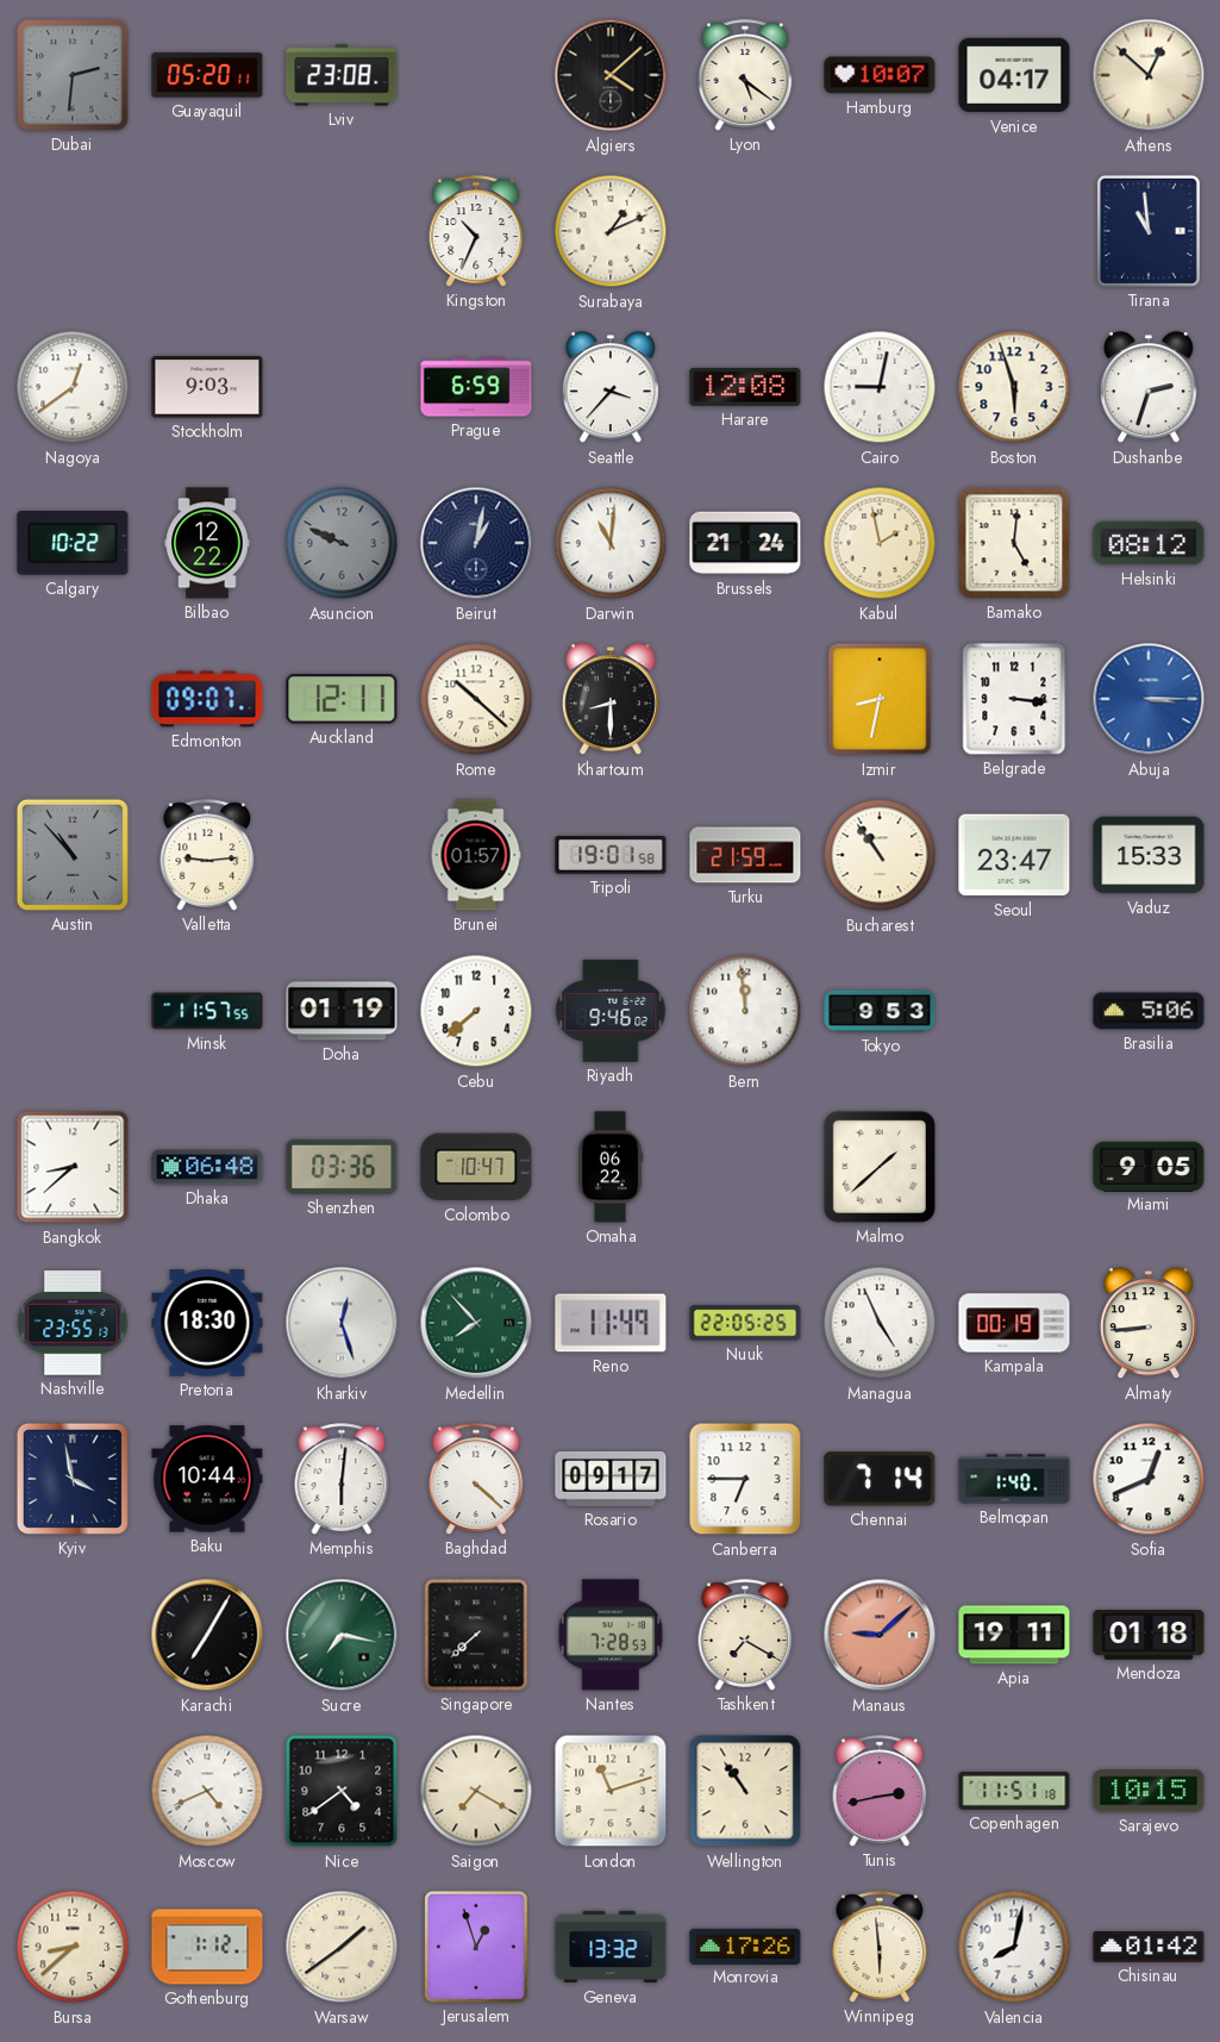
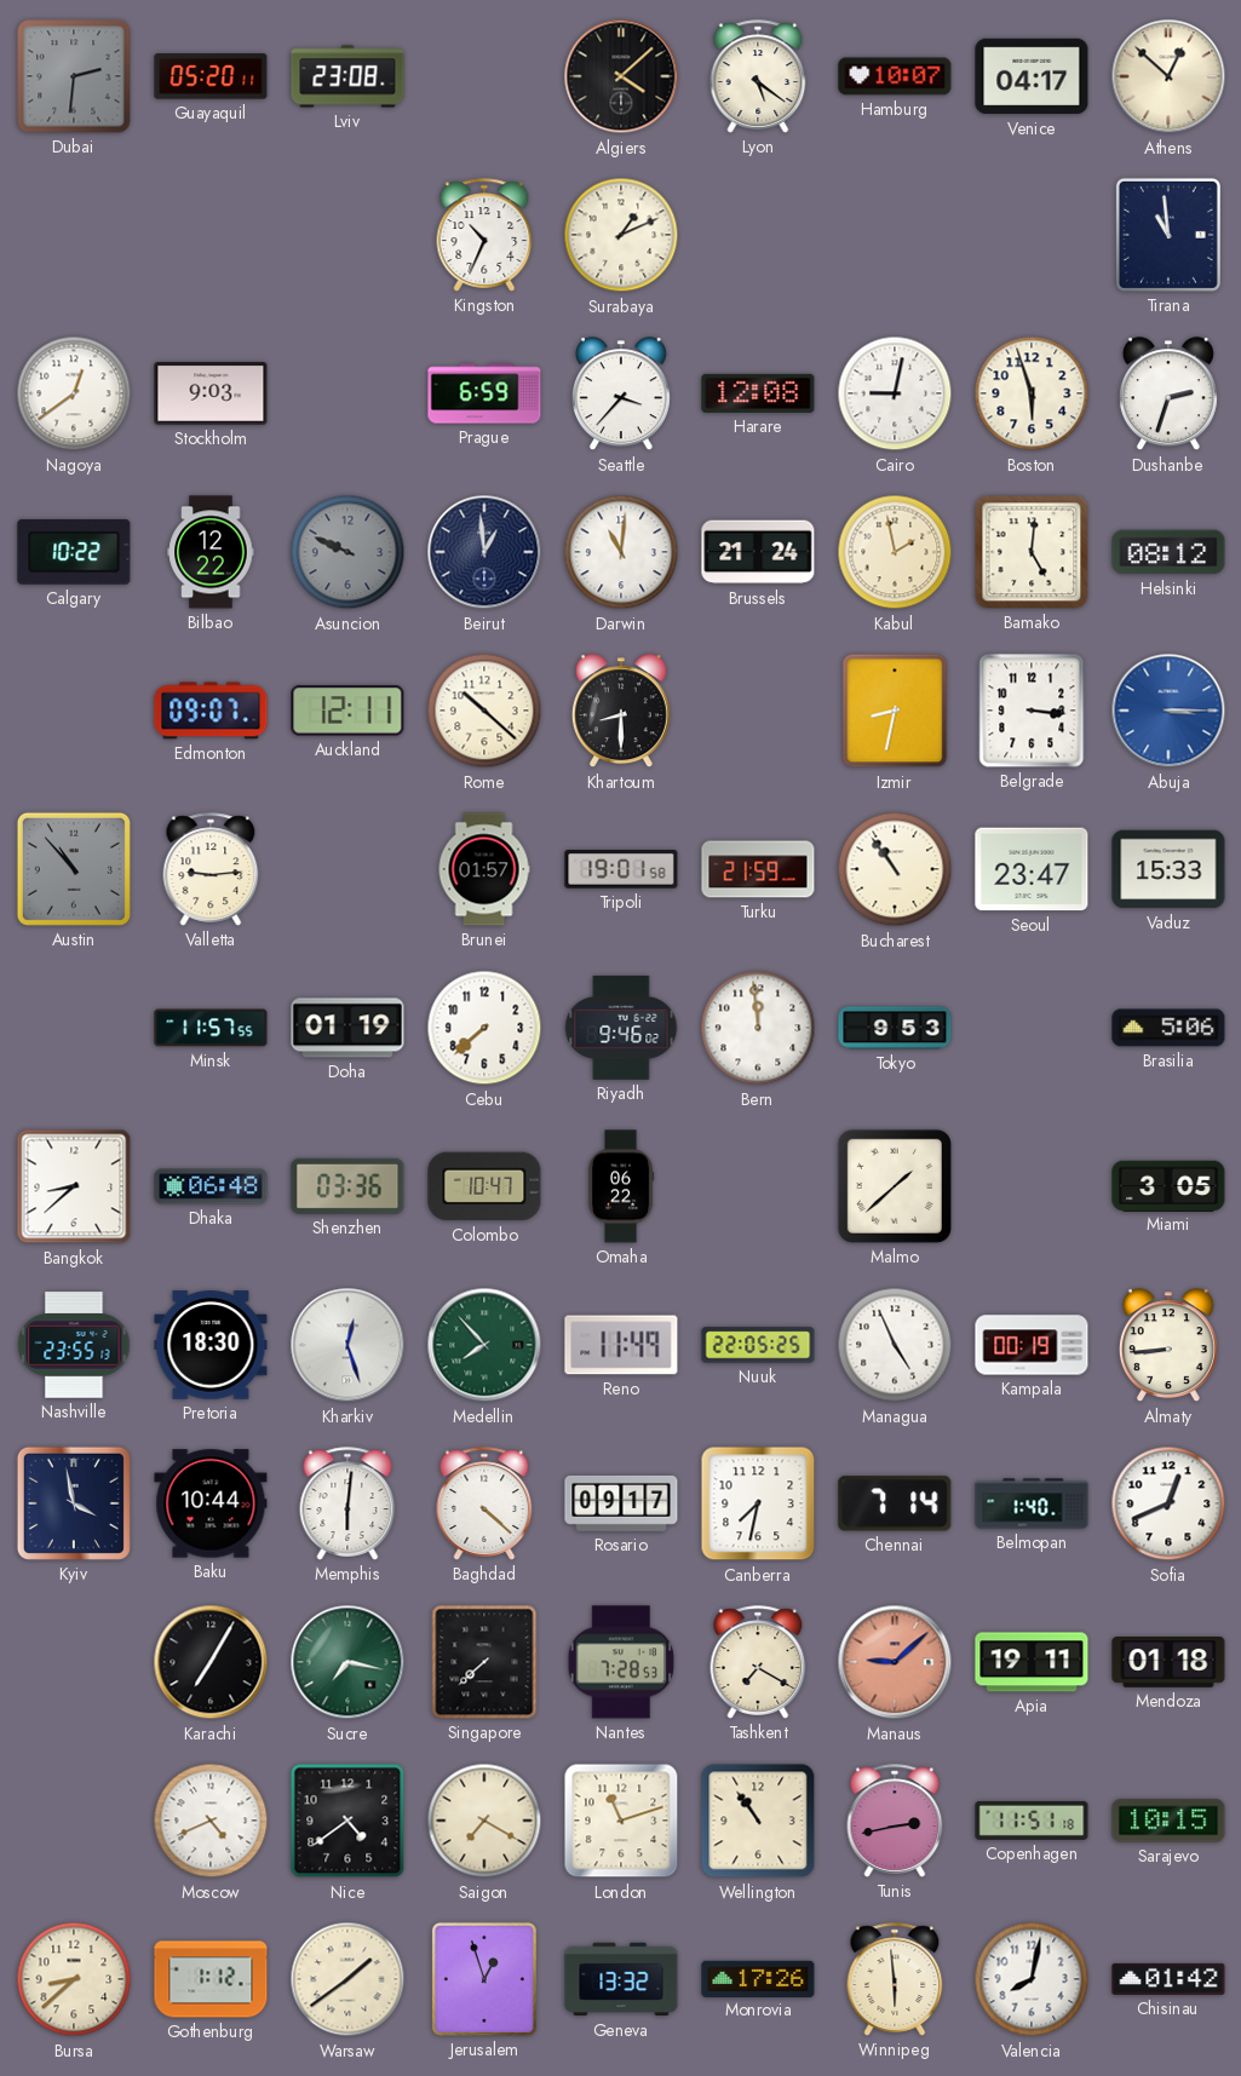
Beirut: 1:02 -> 12:59 (484, 552)
Miami: 9:05 -> 3:05 (1168, 1185)
Canberra: 6:45 -> 7:32 (758, 1503)
